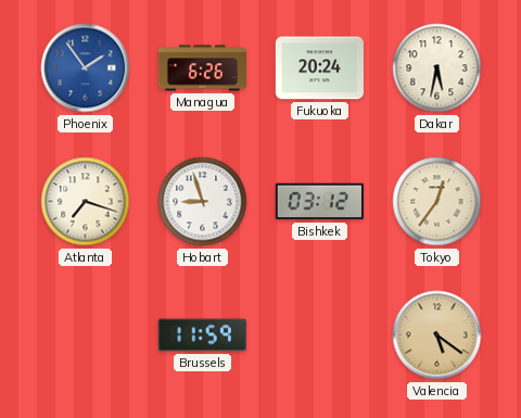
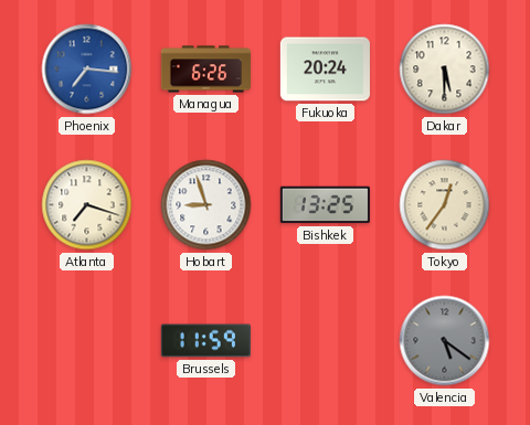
Phoenix: 1:54 -> 7:16 (87, 70)
Dakar: 5:32 -> 5:30 (445, 70)
Bishkek: 03:12 -> 13:25 (325, 205)
Valencia dial: champagne -> grey (445, 341)
